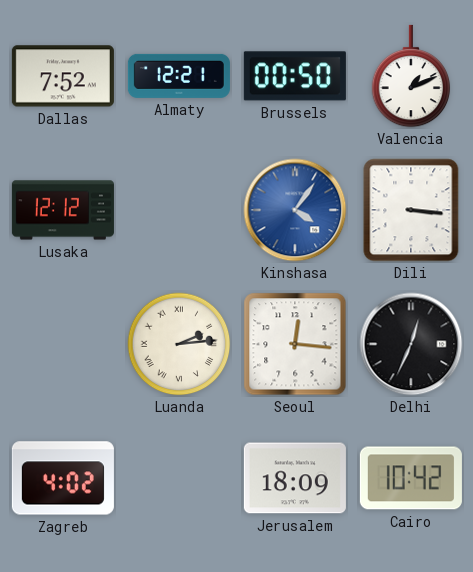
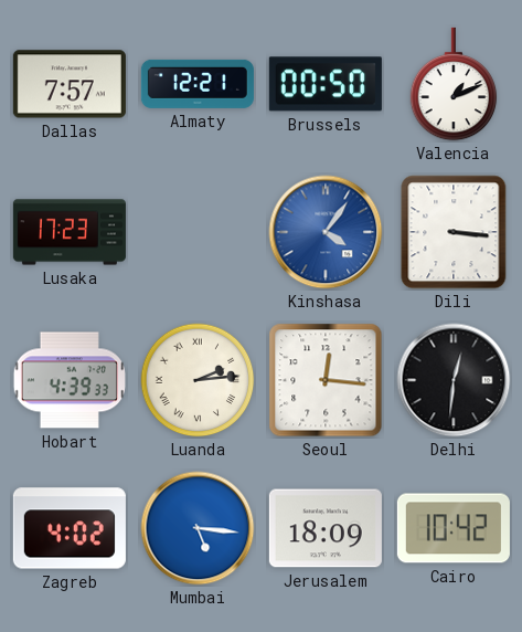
Dallas: 7:52 -> 7:57 (70, 84)
Lusaka: 12:12 -> 17:23 (70, 232)
Hobart: none -> 4:39 (68, 380)
Delhi: 12:34 -> 12:31 (454, 380)
Mumbai: none -> 5:16 (198, 528)
